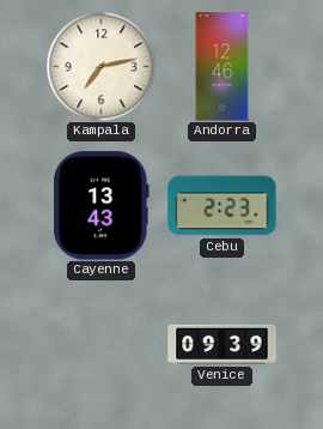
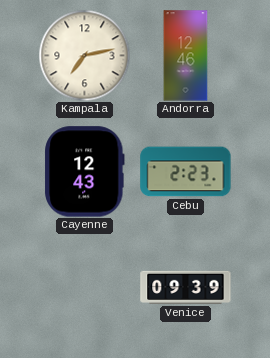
Cayenne: 13:43 -> 12:43 (85, 172)
